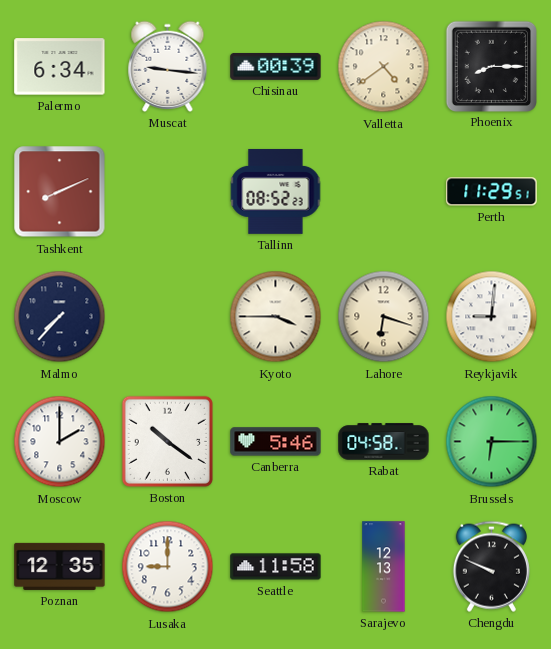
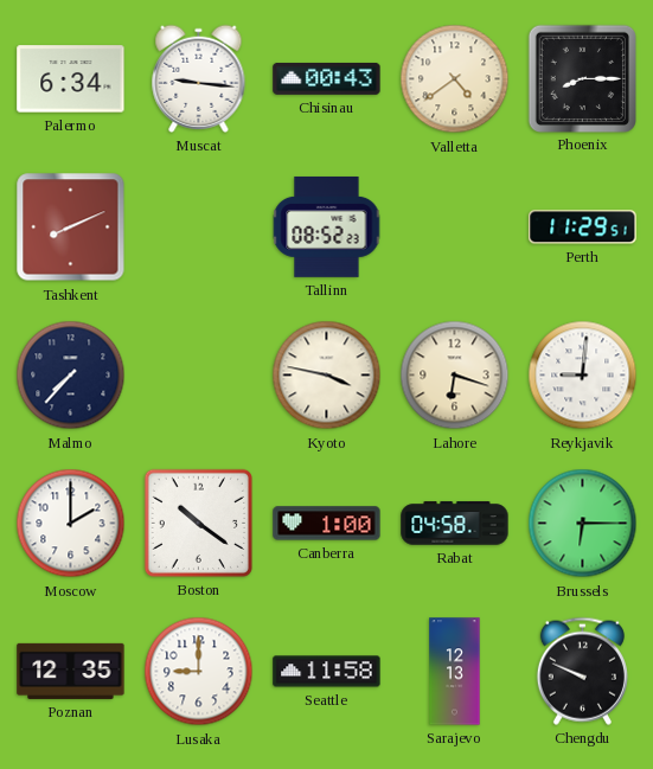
Chisinau: 00:39 -> 00:43 (327, 78)
Kyoto: 3:45 -> 3:47 (327, 376)
Canberra: 5:46 -> 1:00 (327, 524)
